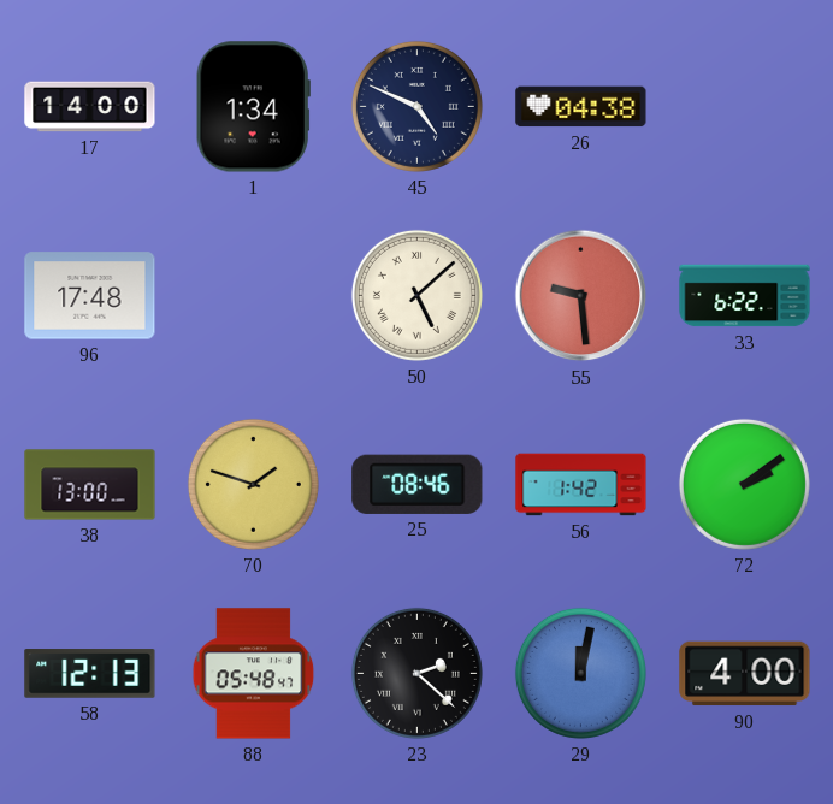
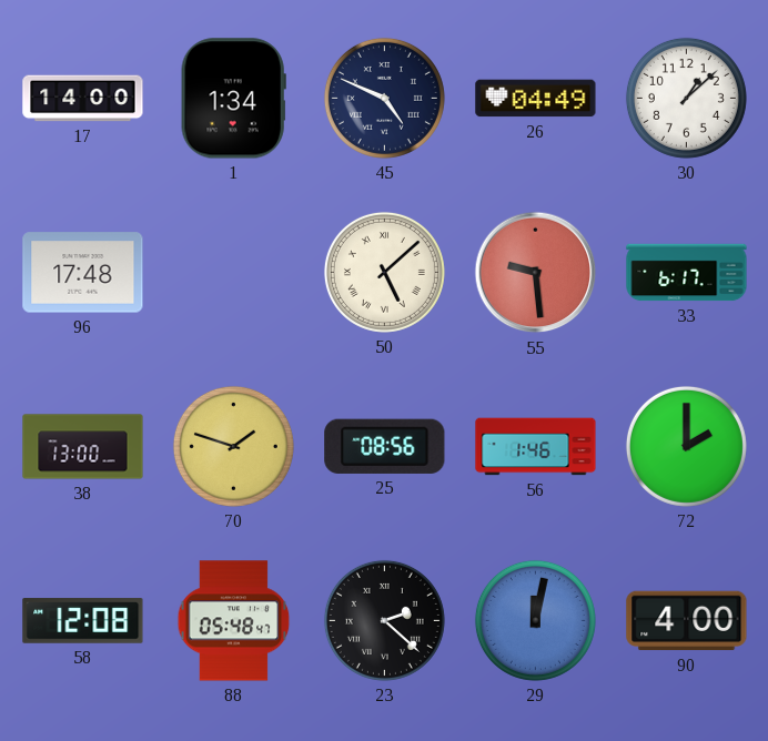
26: 04:38 -> 04:49 (536, 99)
30: none -> 1:08 (686, 98)
33: 6:22 -> 6:17 (687, 273)
25: 08:46 -> 08:56 (385, 446)
56: 1:42 -> 1:46 (536, 447)
72: 2:09 -> 2:00 (686, 446)
58: 12:13 -> 12:08 (83, 621)
